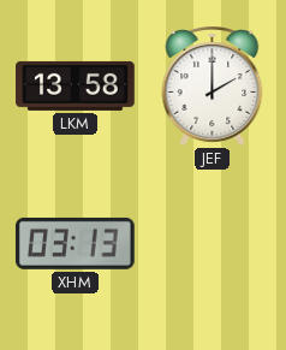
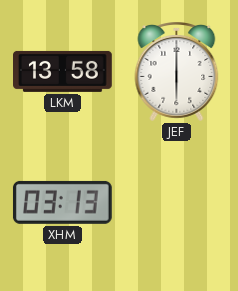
JEF: 2:00 -> 6:00 (177, 72)
